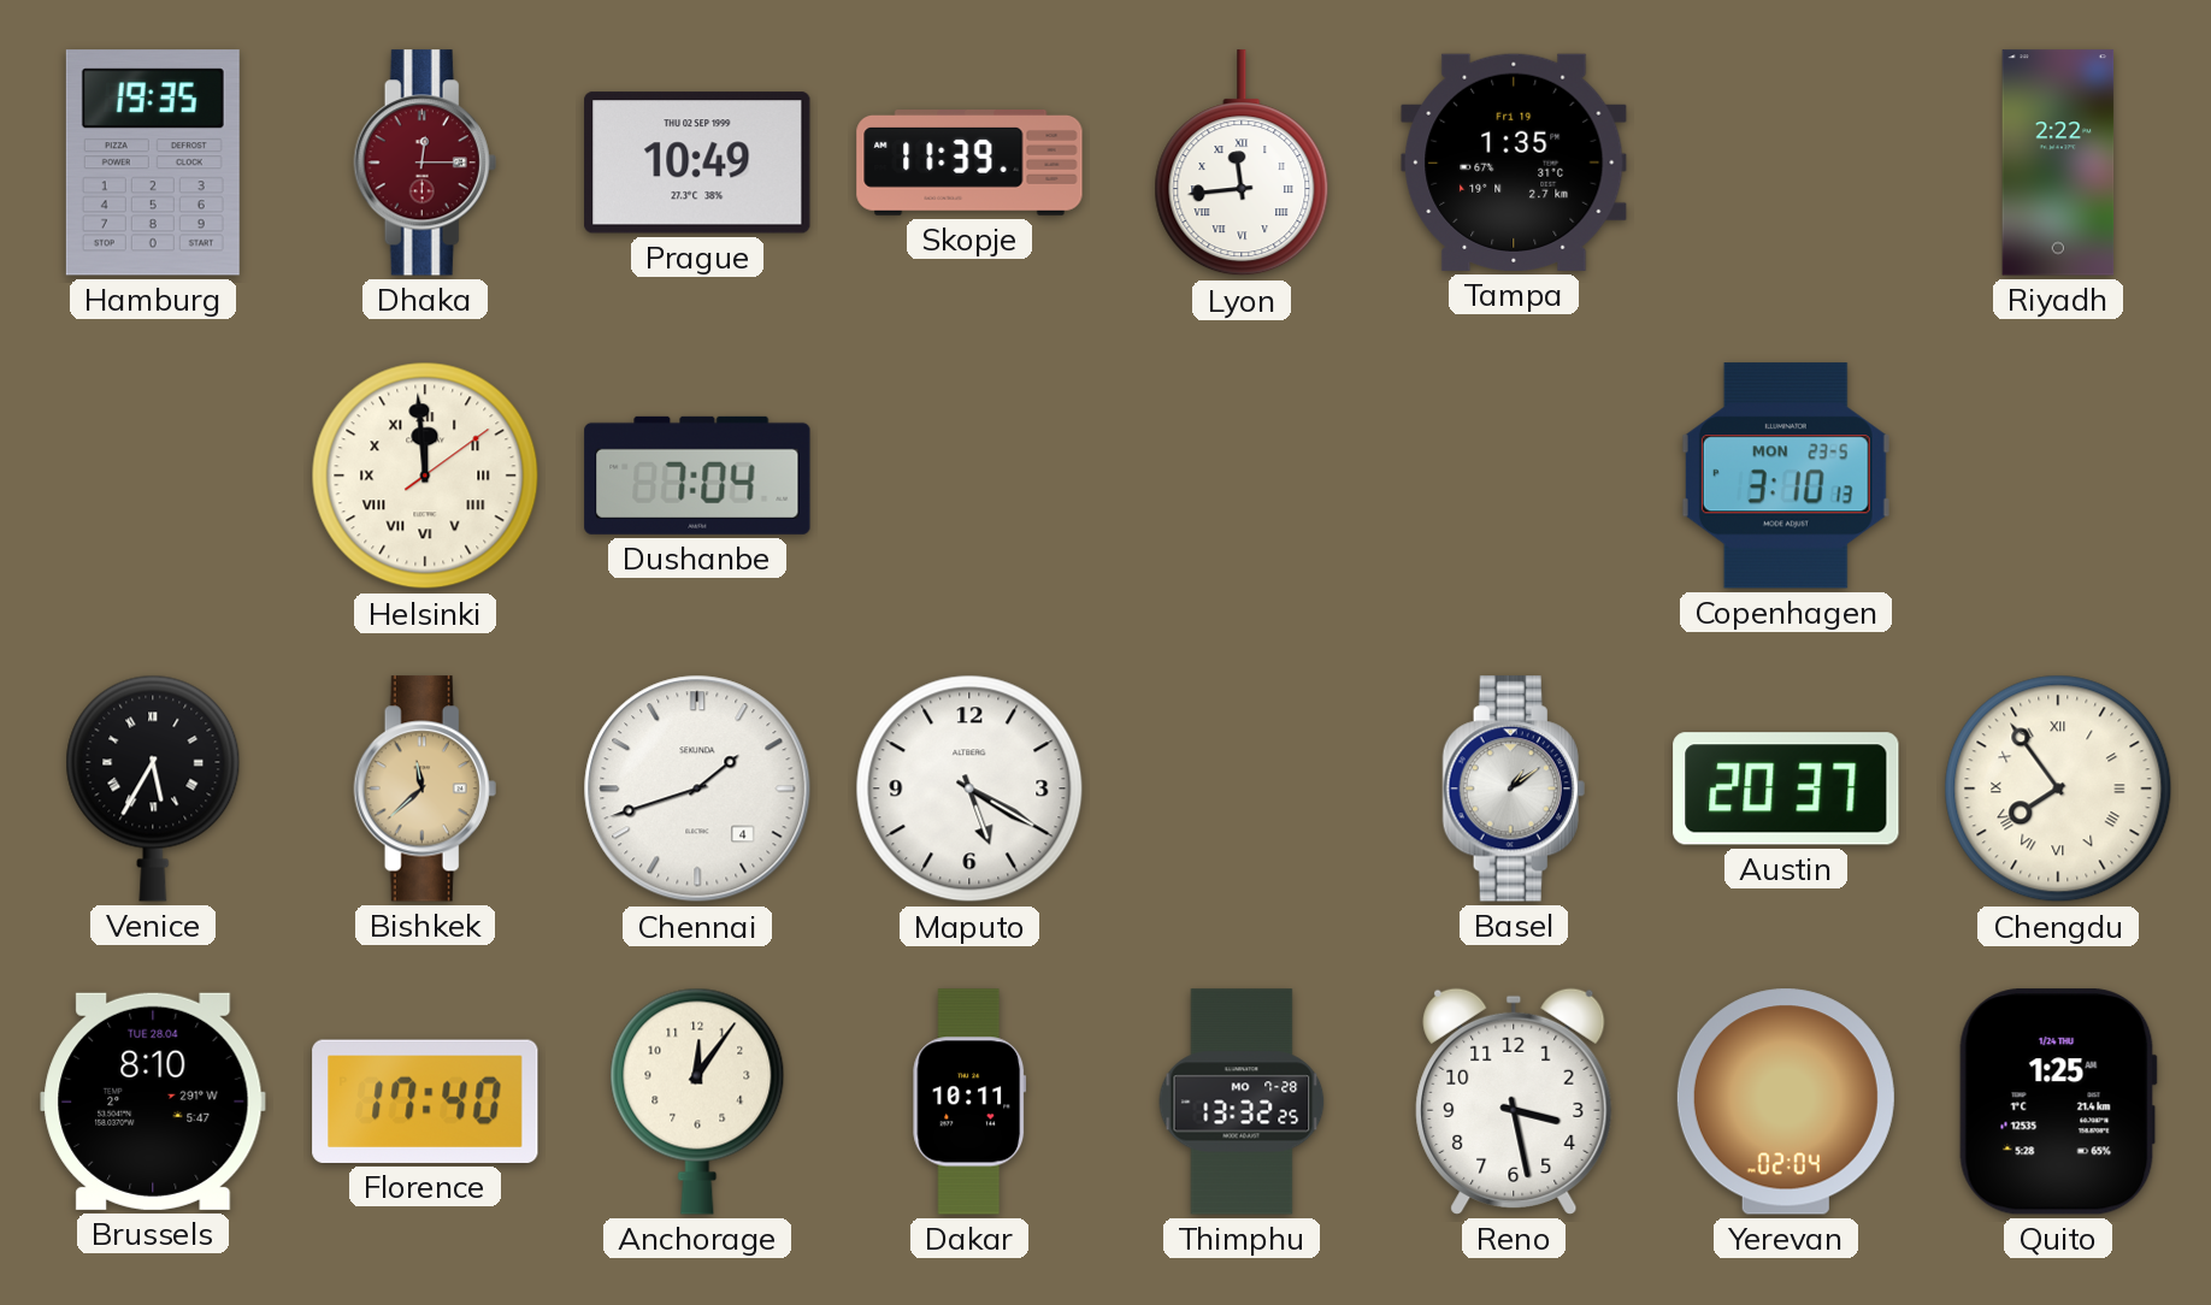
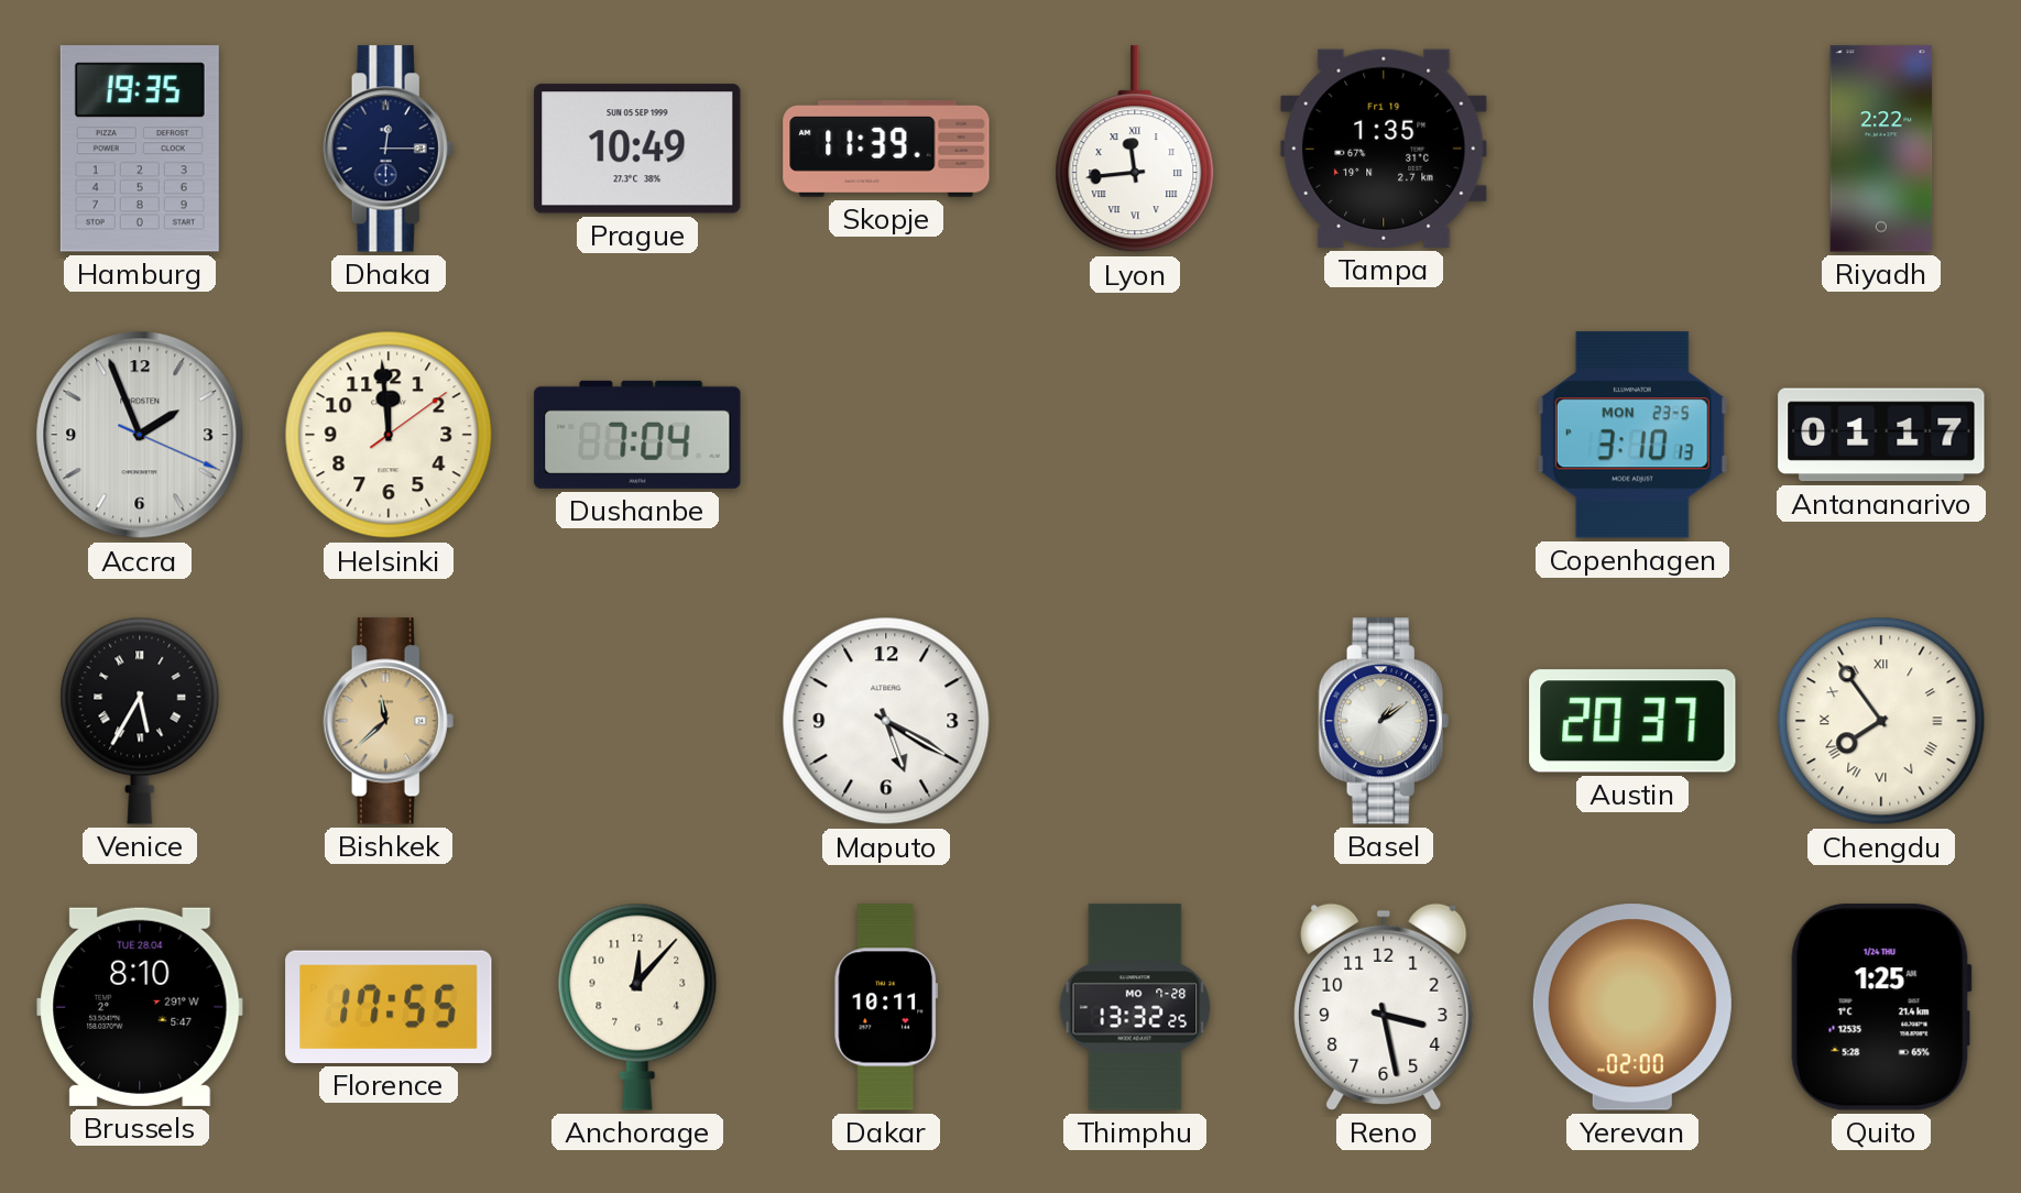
Dhaka dial: burgundy -> navy (389, 149)
Prague date: THU 02 SEP 1999 -> SUN 05 SEP 1999 (637, 149)
Accra: none -> 1:56 (140, 435)
Helsinki numerals: Roman -> Arabic (389, 435)
Antananarivo: none -> 01:17 (1881, 435)
Chennai: 1:42 -> none (697, 789)
Florence: 17:40 -> 17:55 (389, 1007)
Anchorage: 12:06 -> 12:07 (637, 1007)
Yerevan: 02:04 -> 02:00 (1632, 1007)
